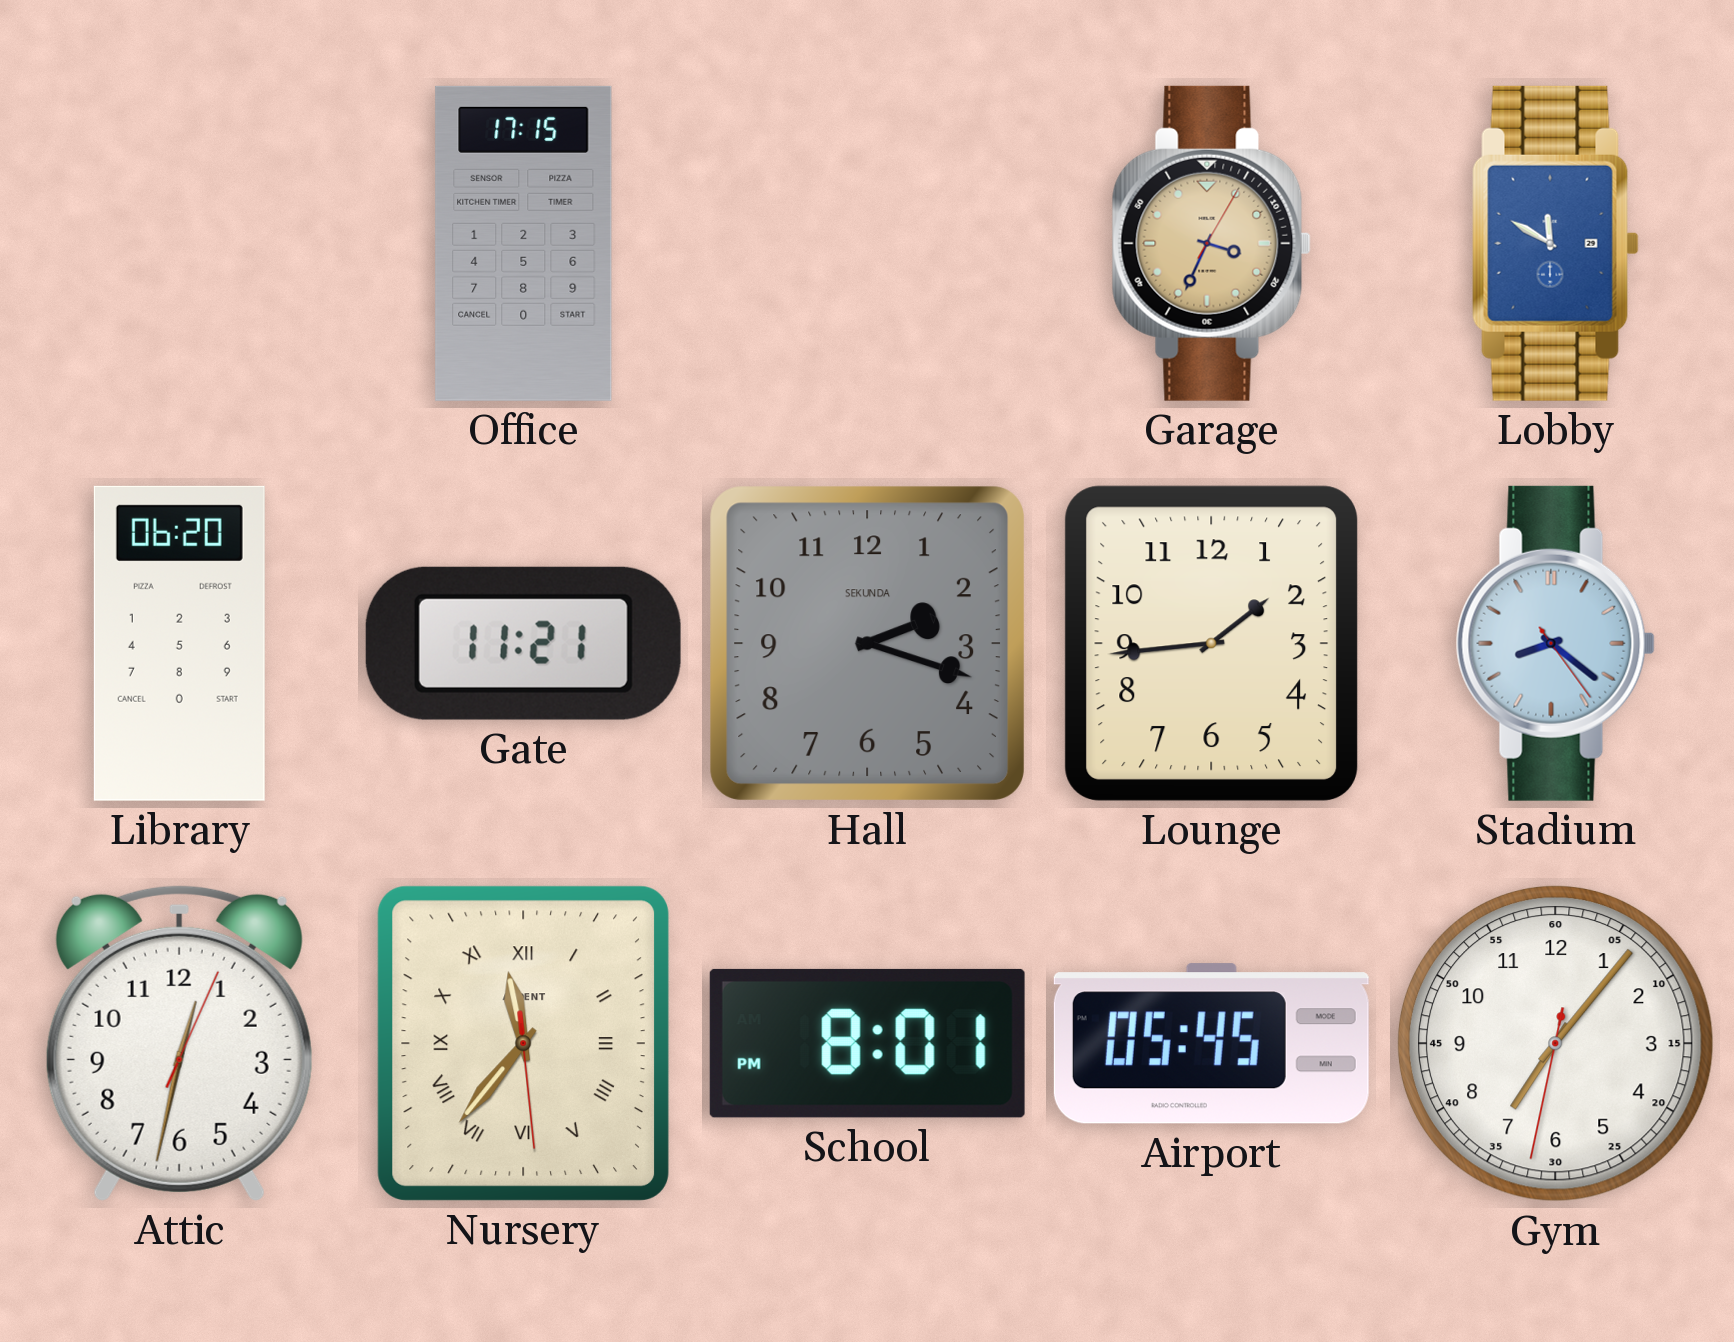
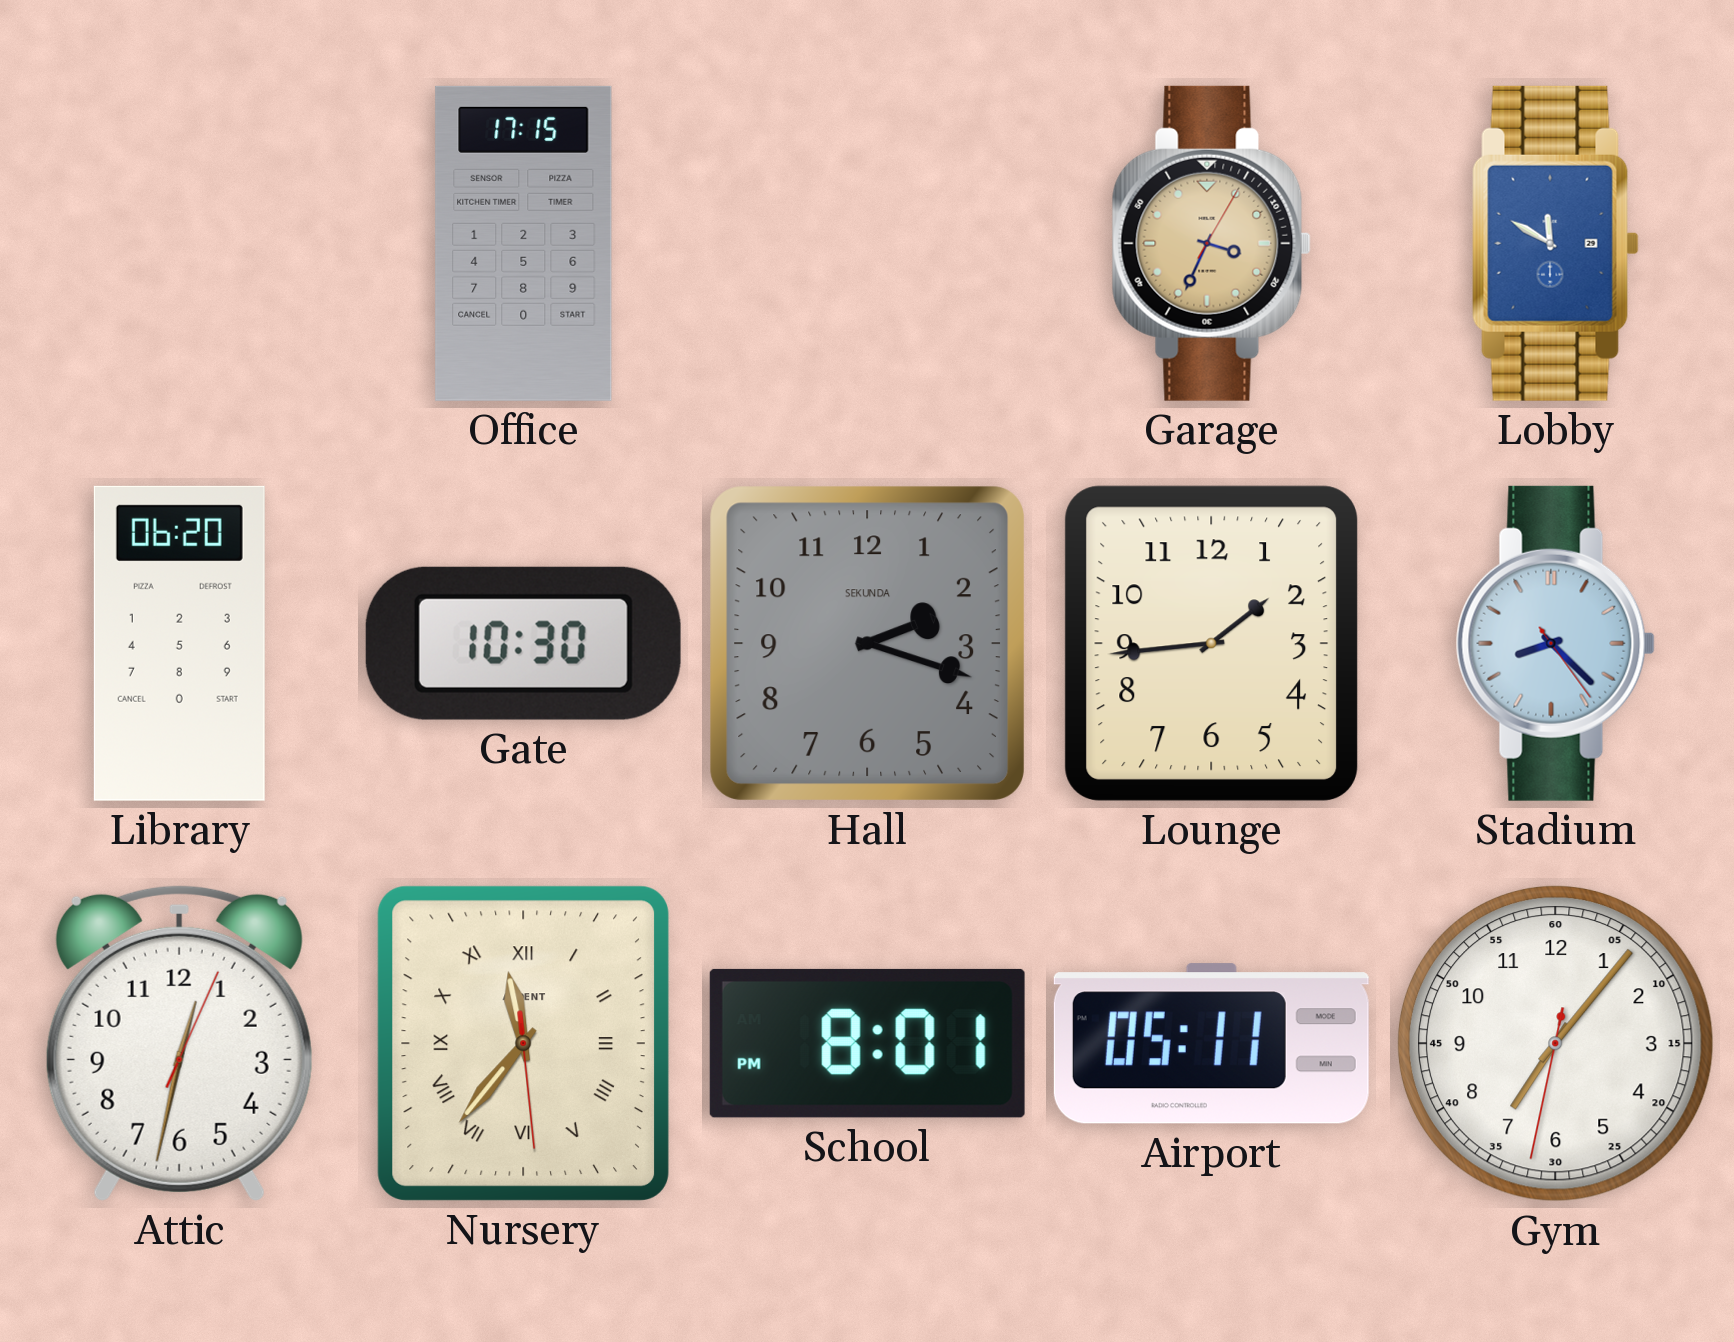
Gate: 11:21 -> 10:30 (523, 643)
Stadium: 8:21 -> 8:22 (1555, 643)
Airport: 05:45 -> 05:11 (1211, 1044)
